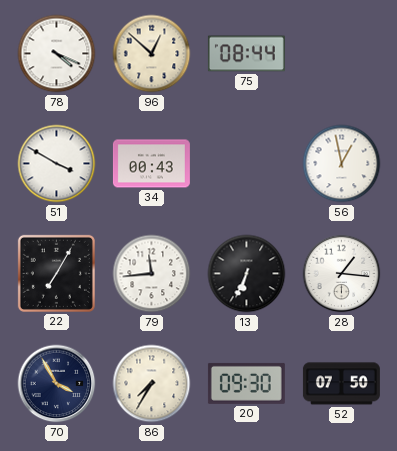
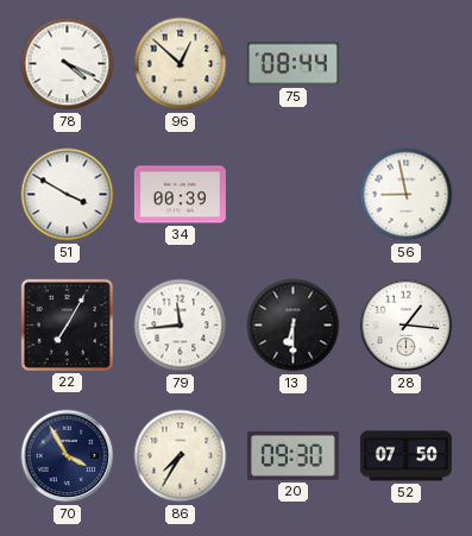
34: 00:43 -> 00:39 (180, 195)
56: 12:58 -> 8:58 (407, 195)
13: 6:34 -> 6:30 (294, 326)
